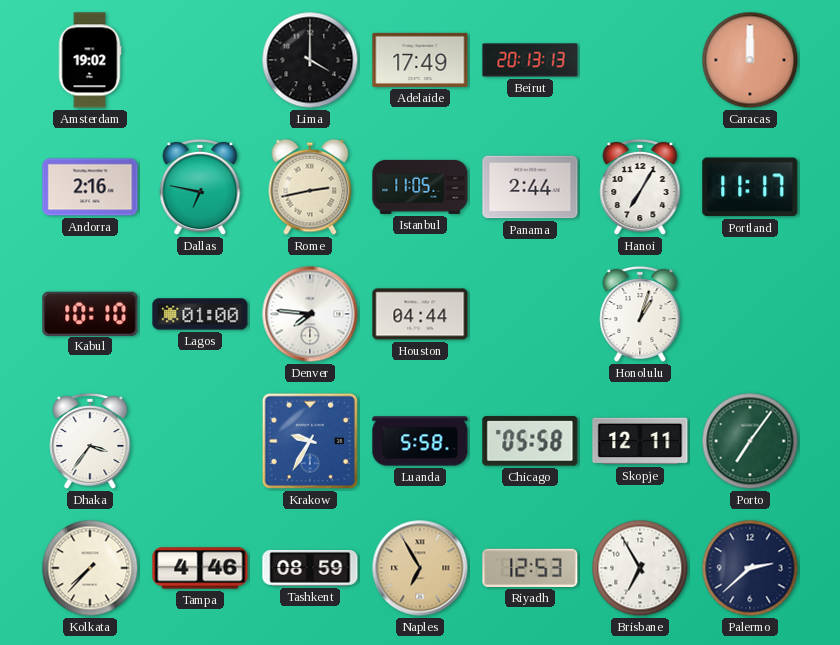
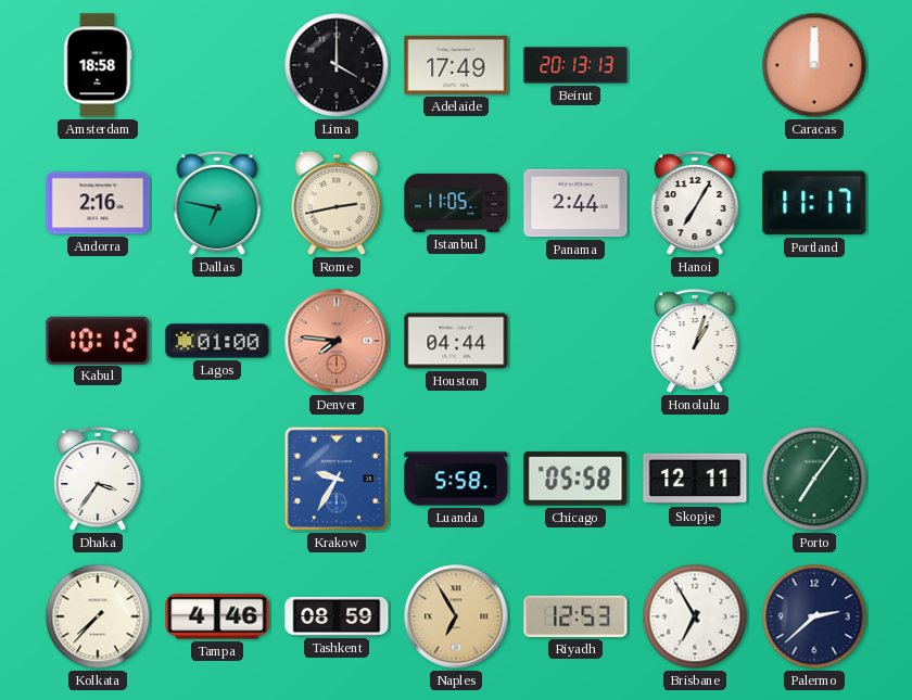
Amsterdam: 19:02 -> 18:58 (98, 65)
Kabul: 10:10 -> 10:12 (98, 340)
Denver dial: white -> salmon (337, 341)
